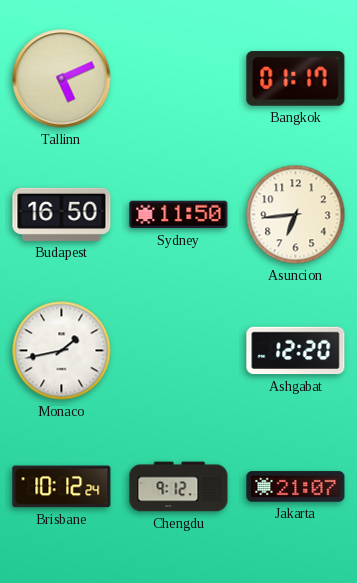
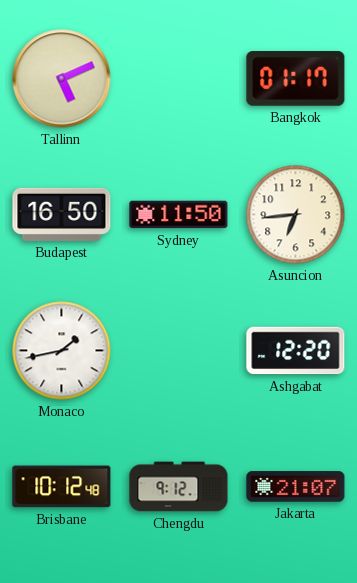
Brisbane: 10:12:24 -> 10:12:48 (62, 487)
